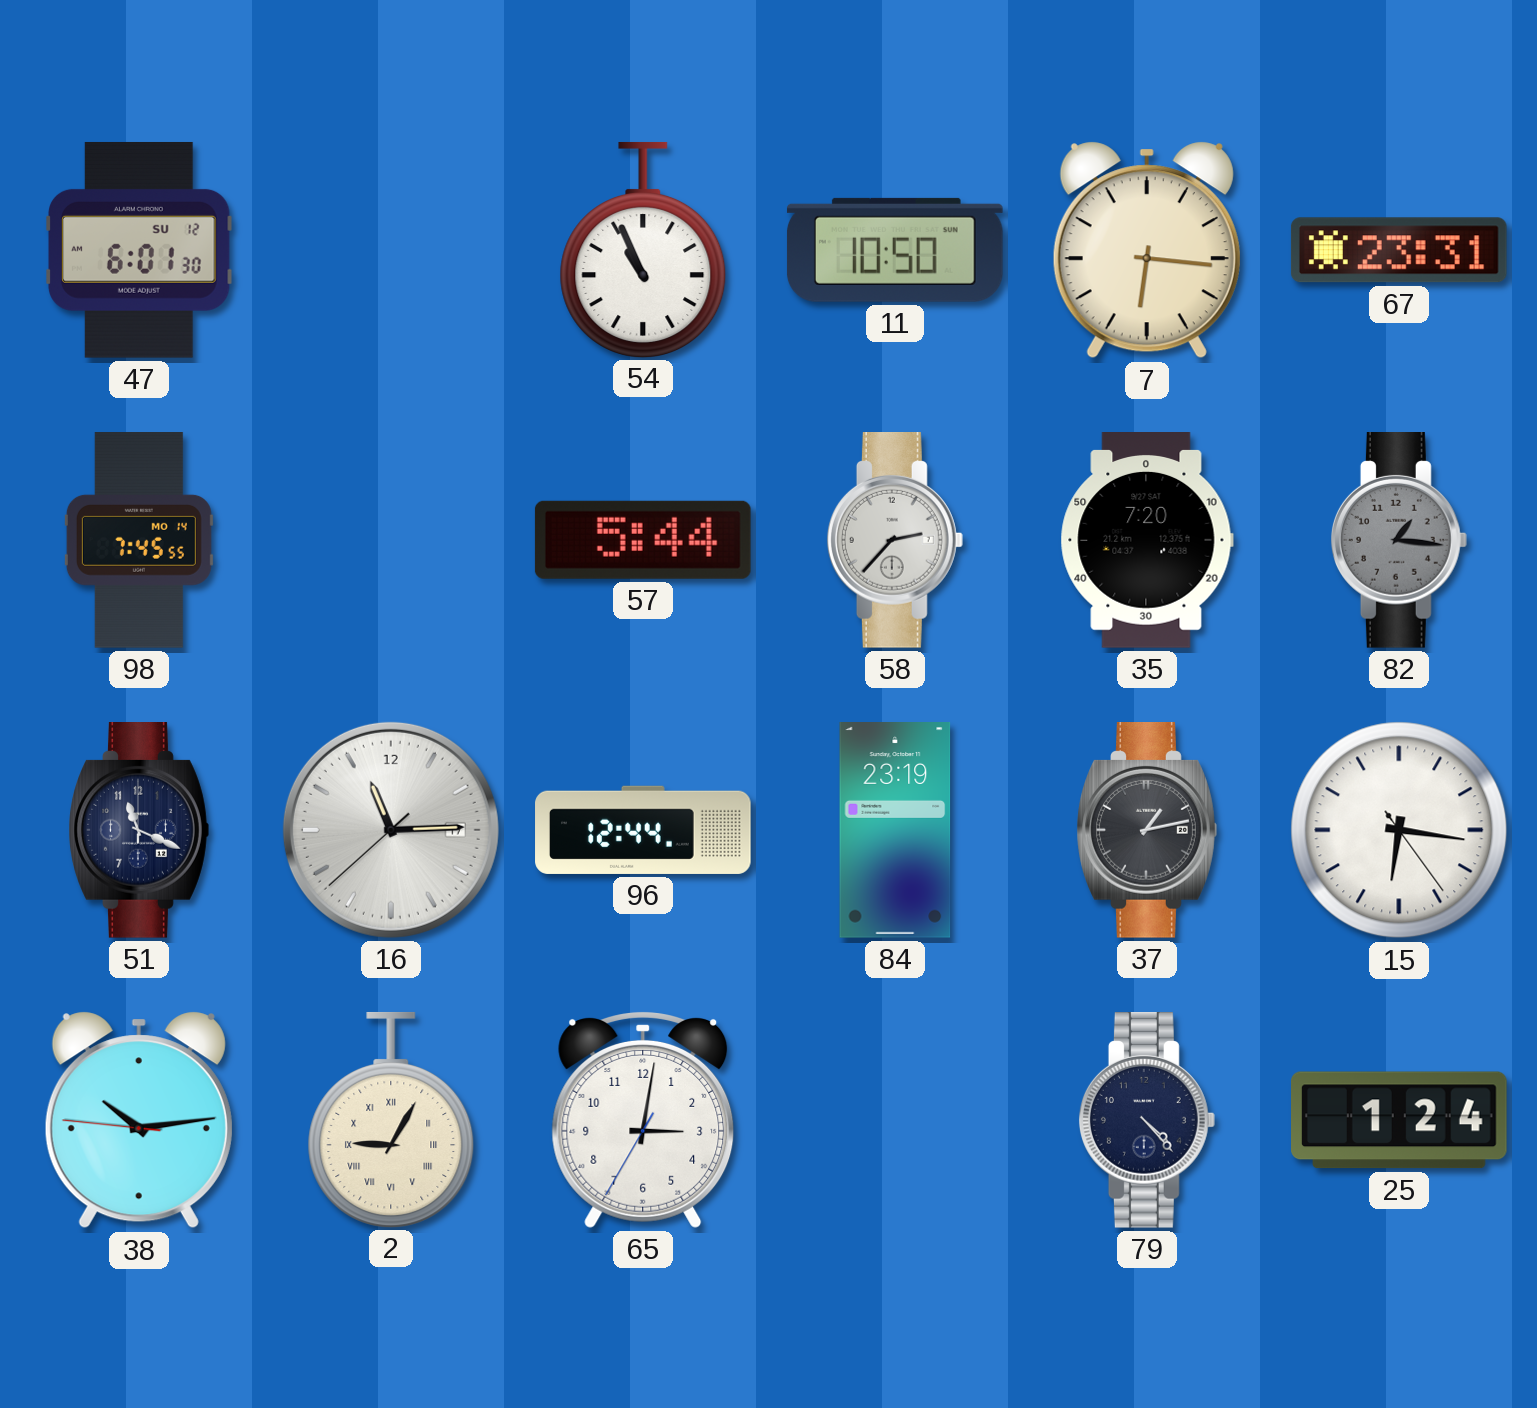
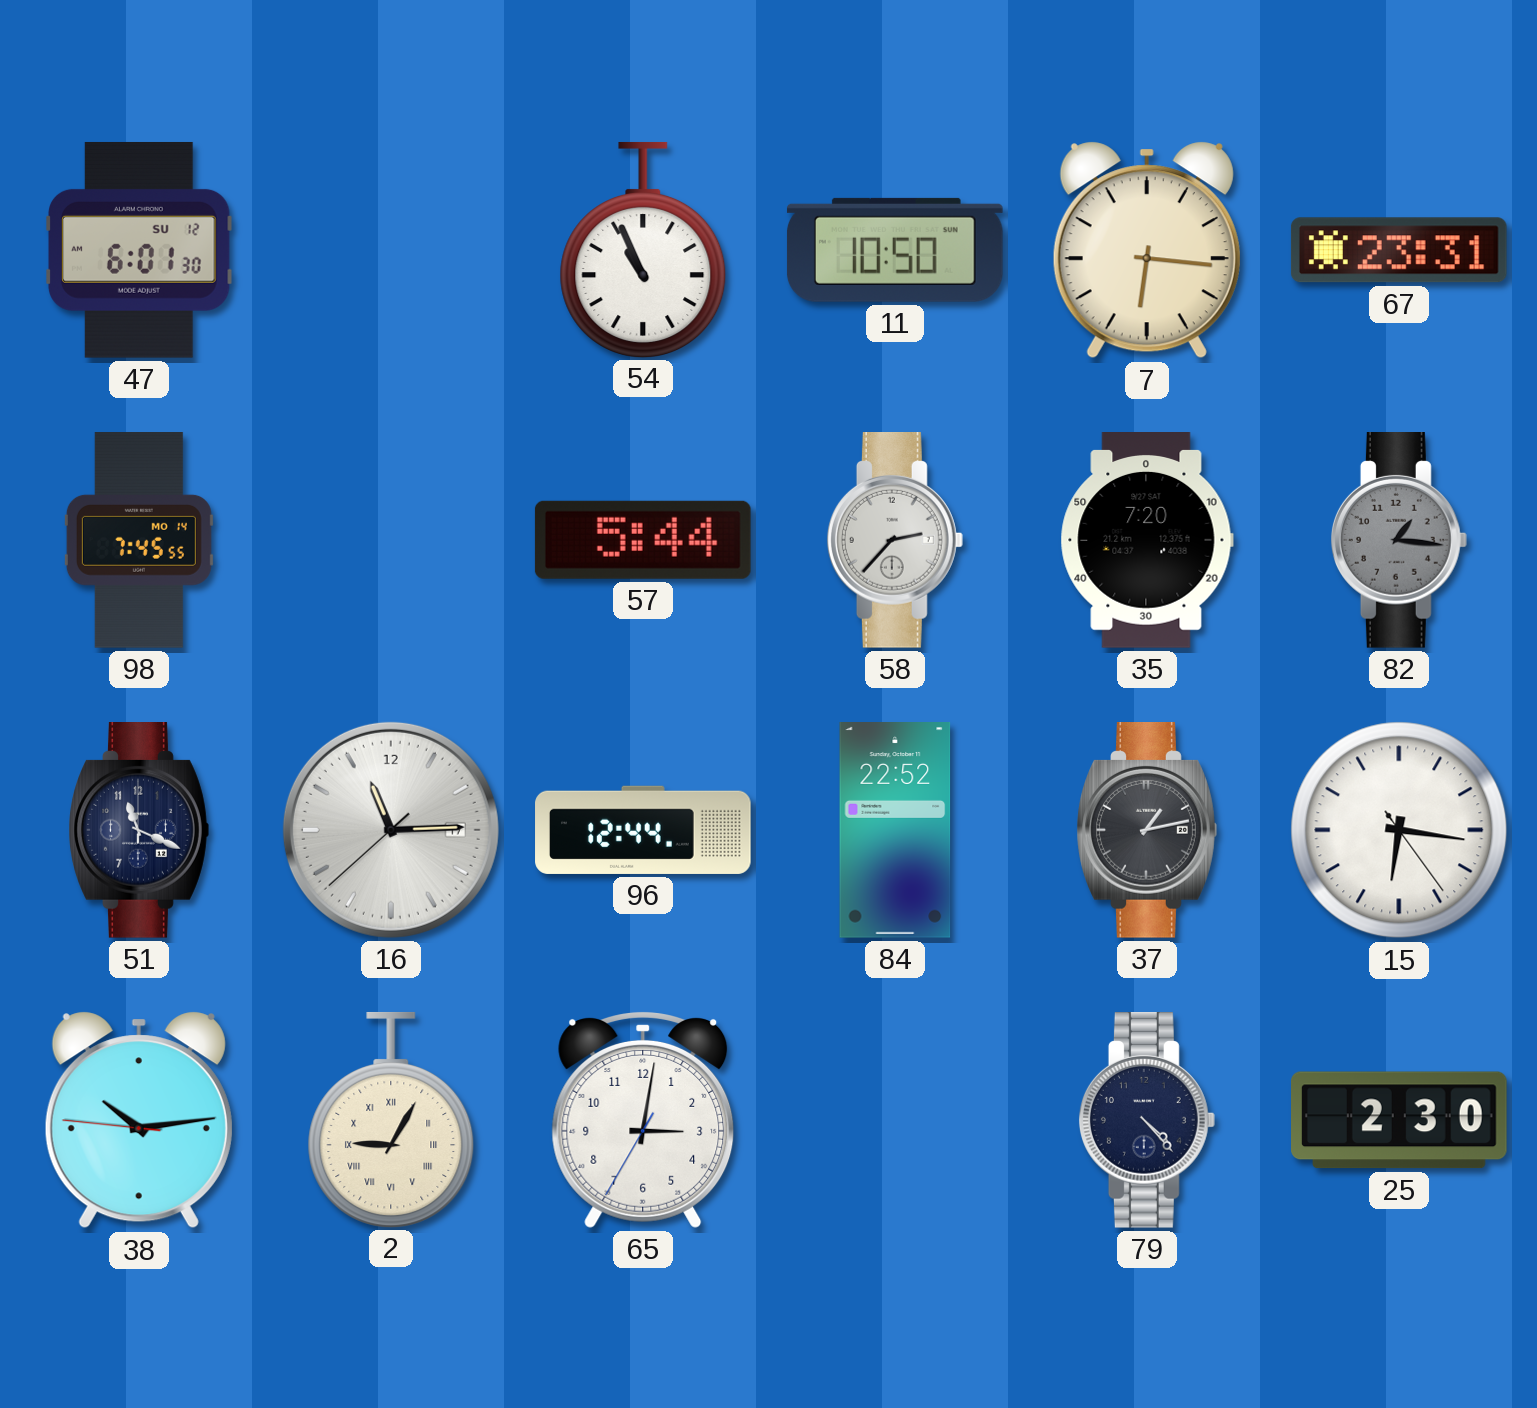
84: 23:19 -> 22:52 (895, 831)
25: 1:24 -> 2:30 (1400, 1120)
